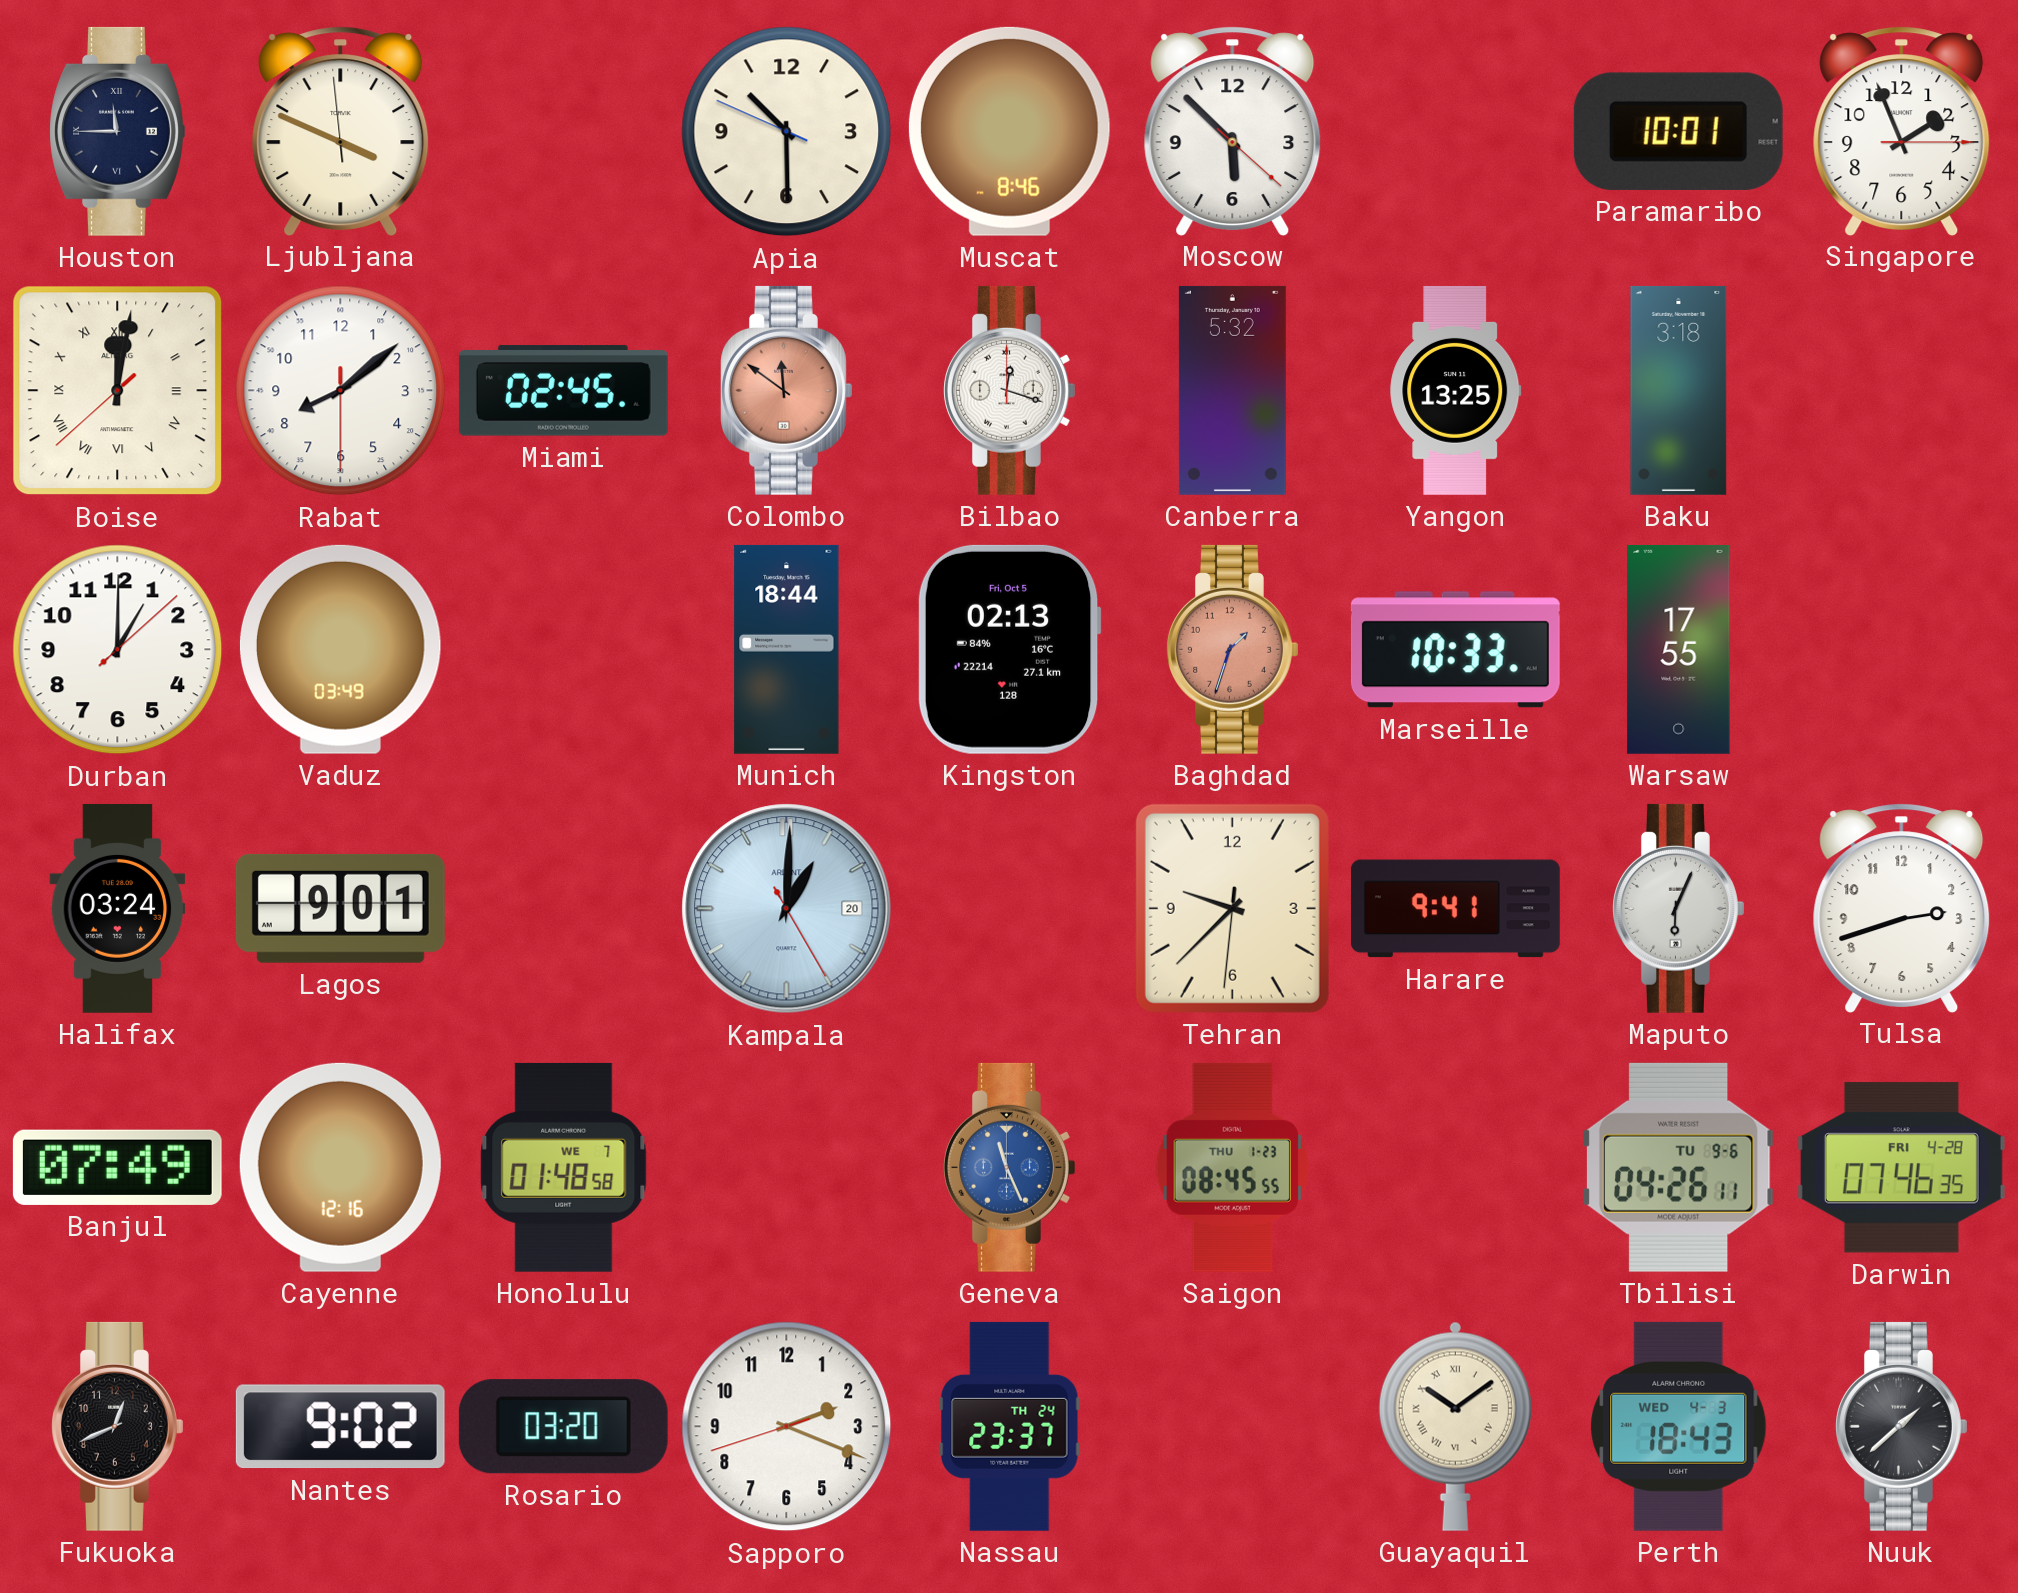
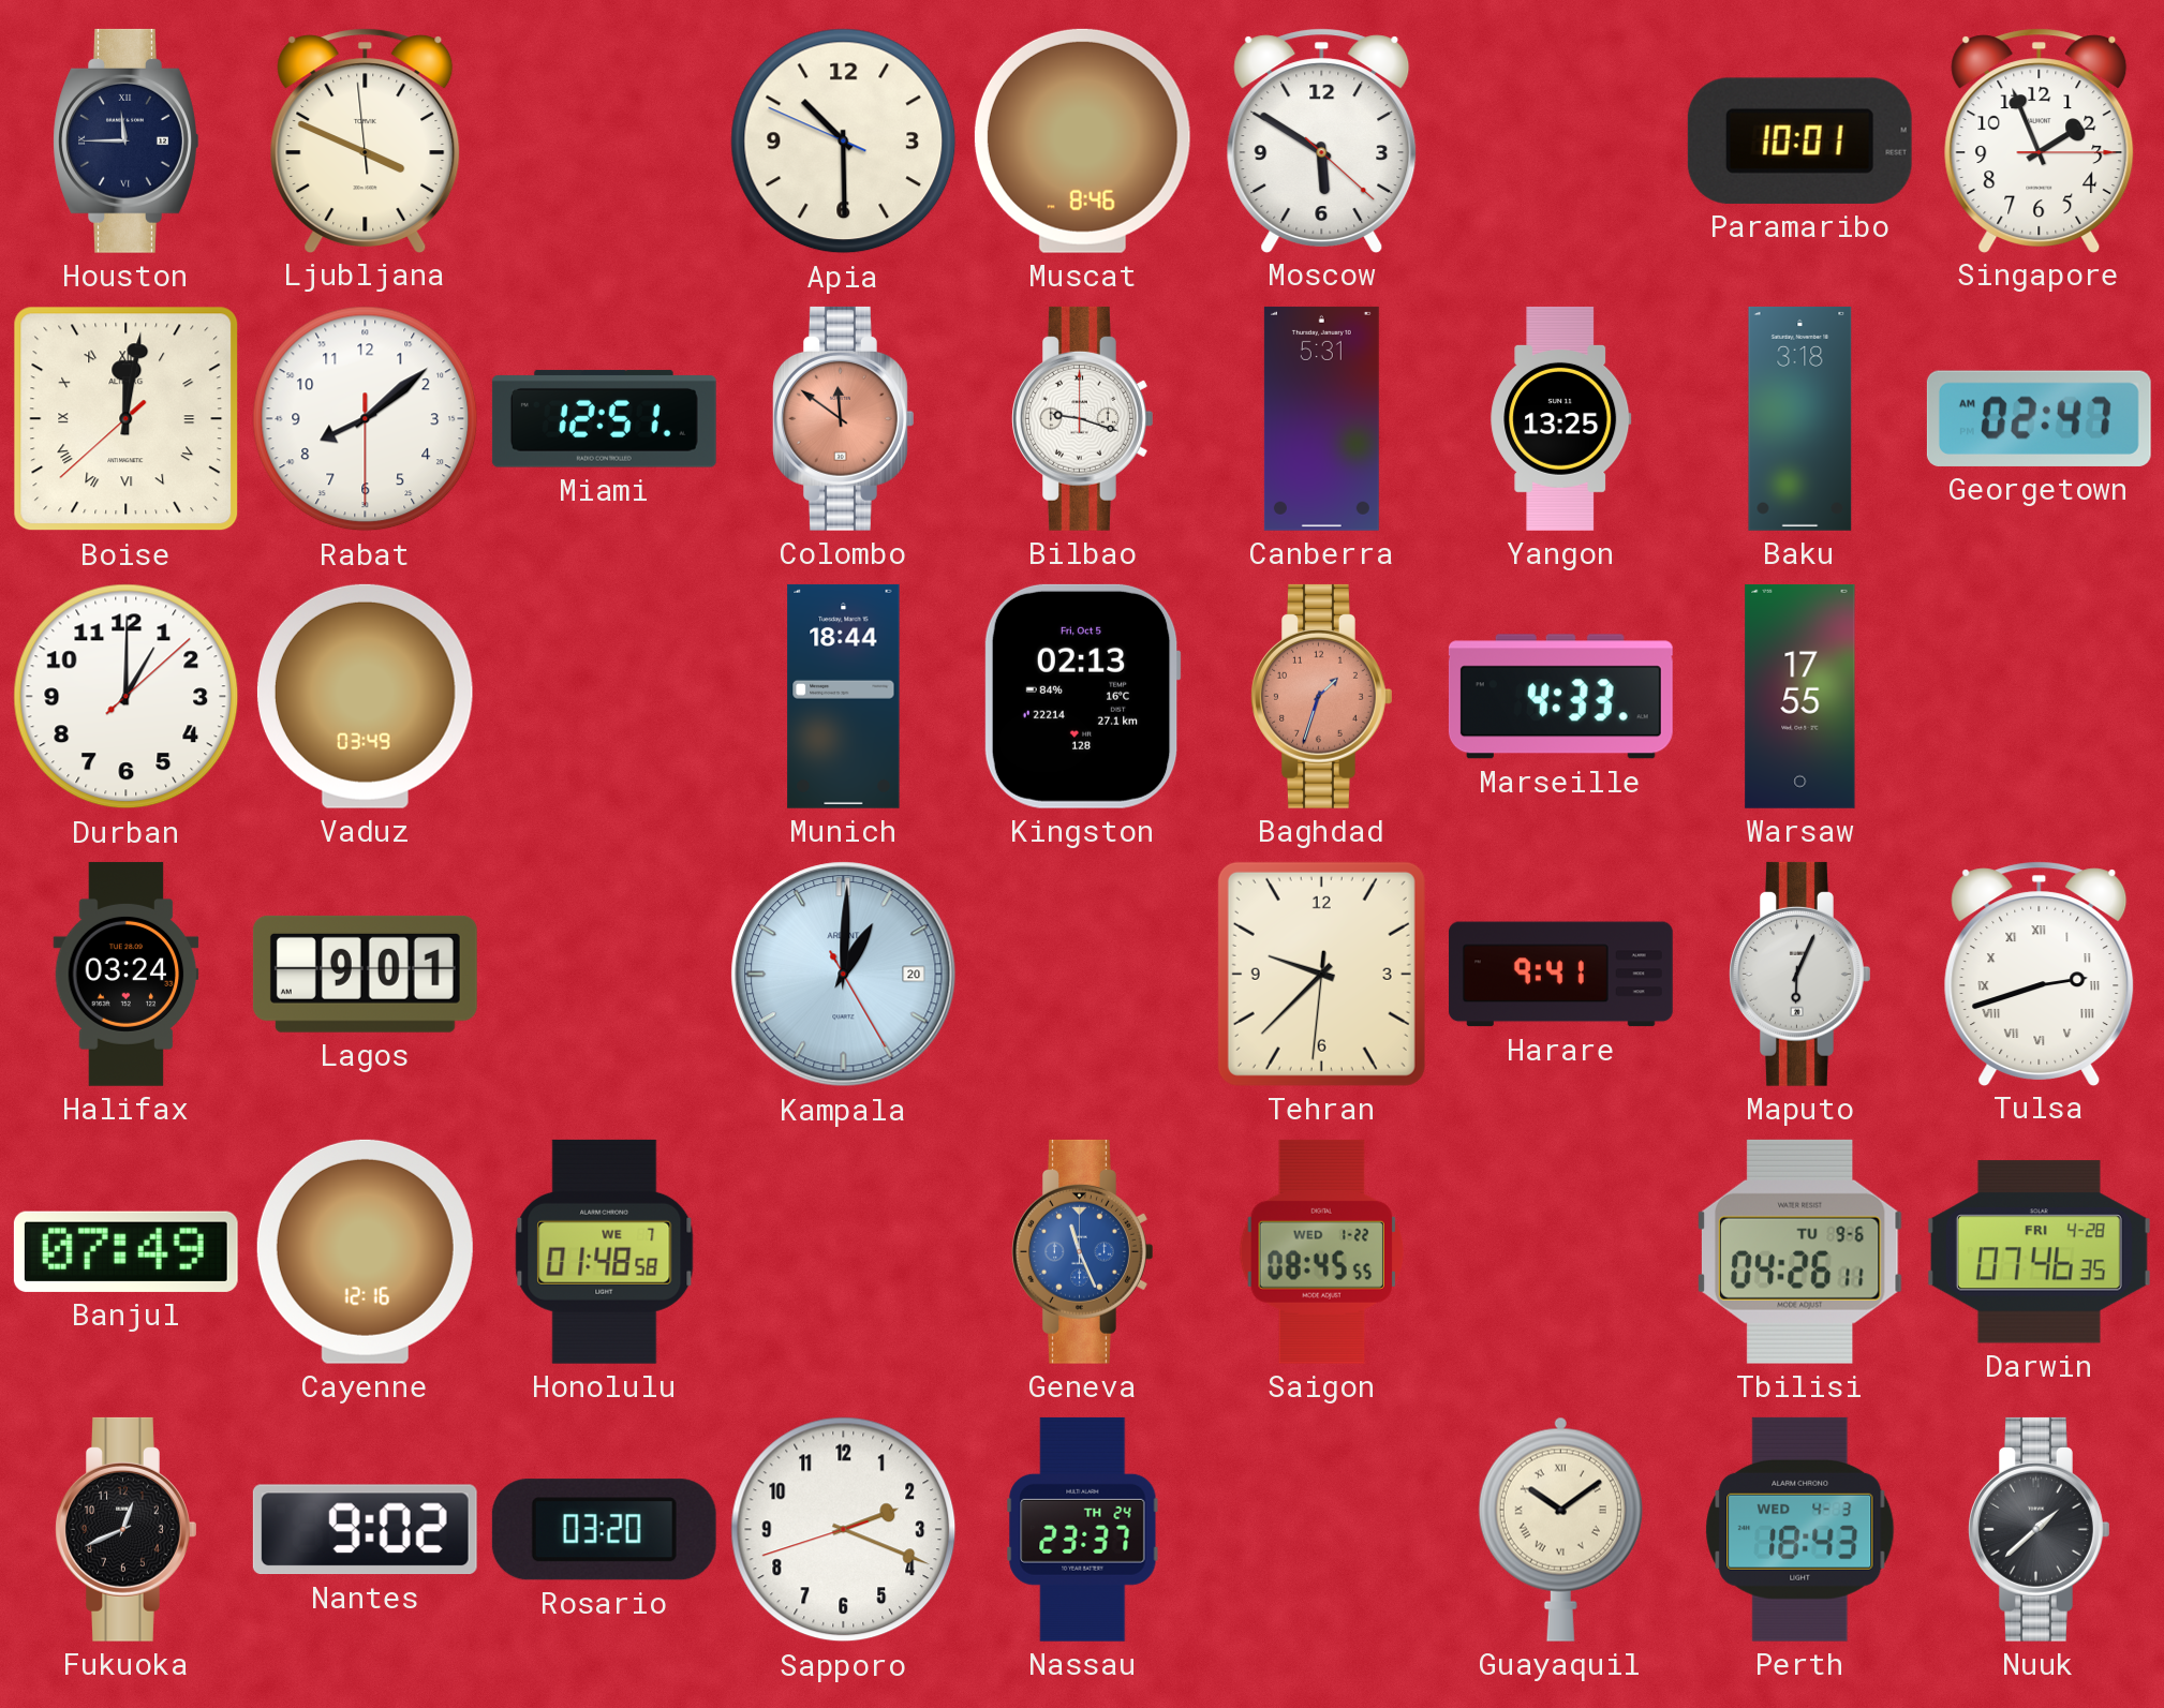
Moscow: 5:52 -> 5:50 (1322, 140)
Miami: 02:45 -> 12:51 (604, 419)
Bilbao: 12:18 -> 9:18 (1083, 418)
Canberra: 5:32 -> 5:31 (1321, 418)
Georgetown: none -> 02:47 (2039, 418)
Marseille: 10:33 -> 4:33 (1560, 697)
Tulsa numerals: Arabic -> Roman (2040, 974)
Saigon date: THU 1-23 -> WED 1-22 (1321, 1251)
